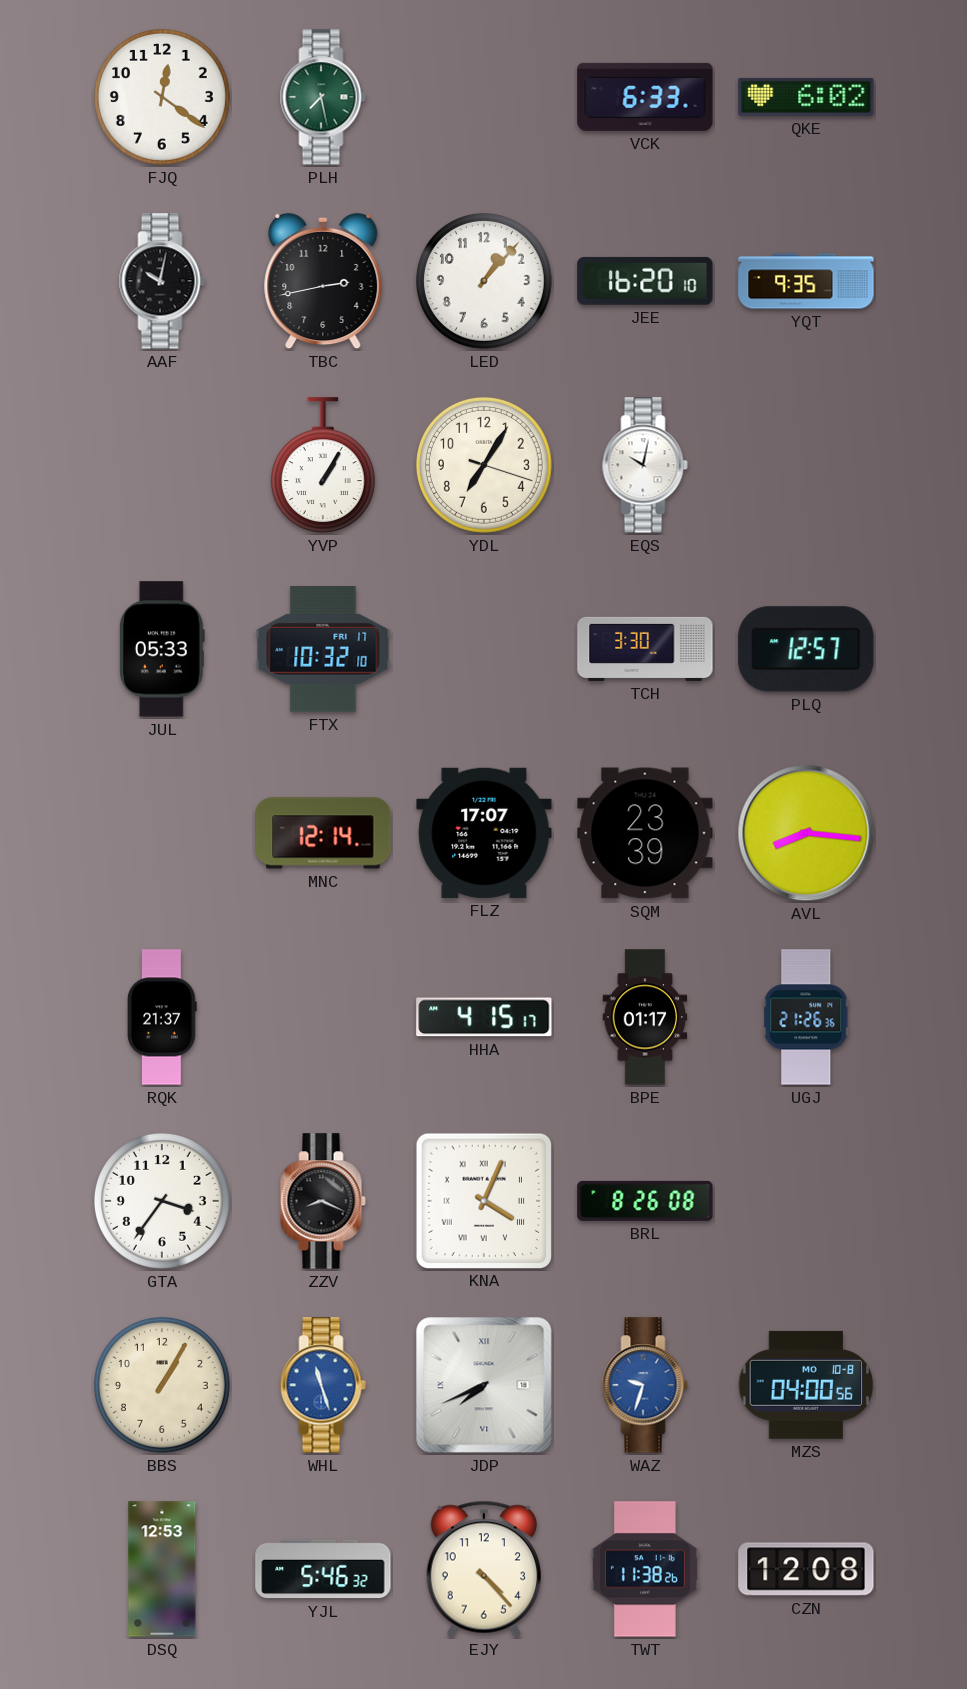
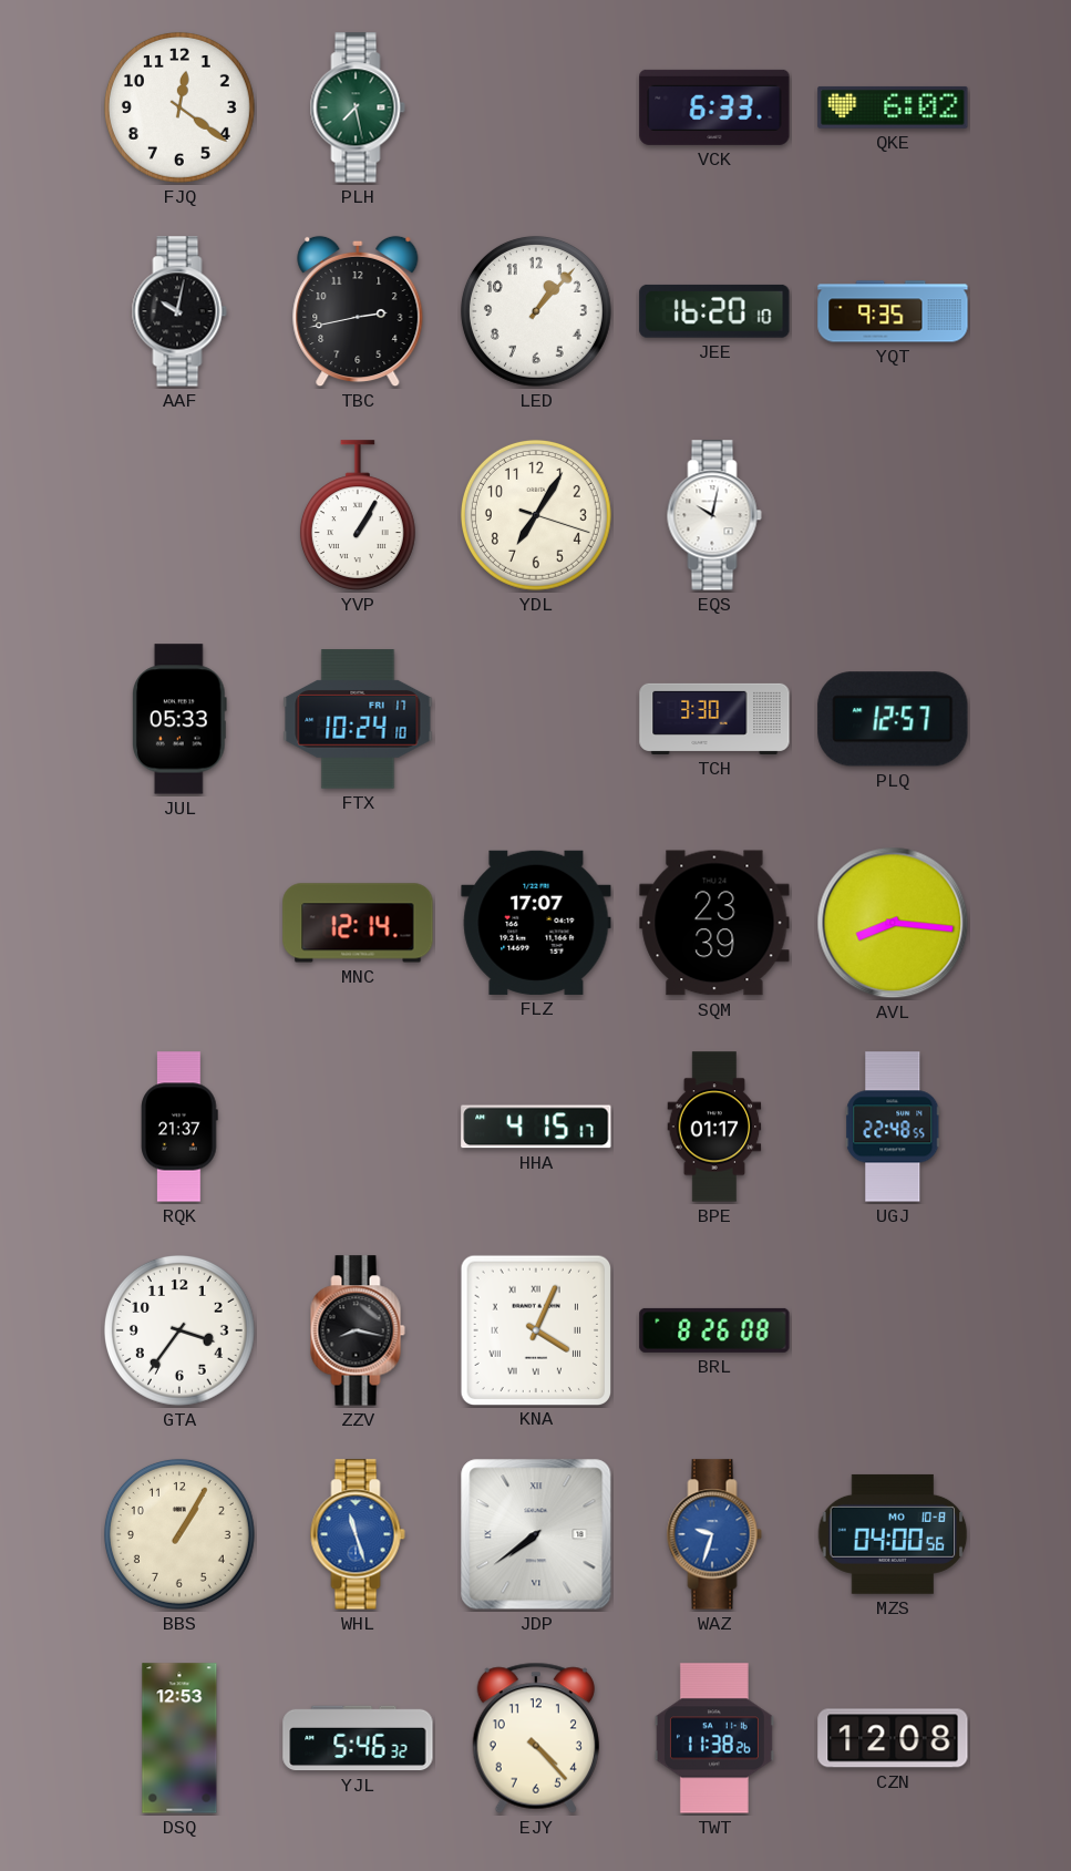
FTX: 10:32 -> 10:24 (358, 719)
UGJ: 21:26 -> 22:48 (893, 1127)
ZZV: 8:19 -> 8:17 (358, 1330)
JDP: 7:41 -> 7:39 (536, 1534)
